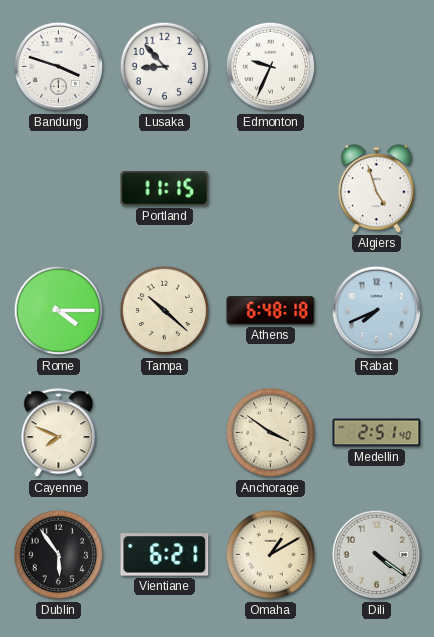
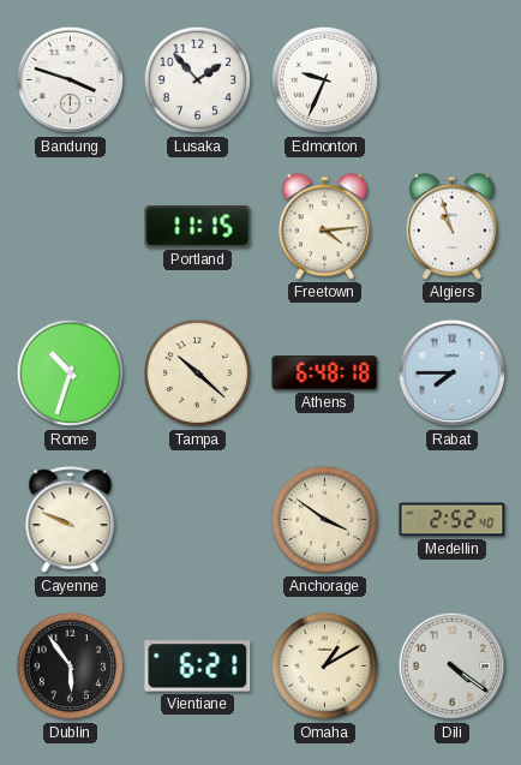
Lusaka: 8:53 -> 1:53 (198, 80)
Freetown: none -> 4:14 (324, 227)
Algiers: 4:57 -> 10:57 (451, 227)
Rome: 4:15 -> 10:33 (71, 373)
Rabat: 7:41 -> 7:45 (453, 373)
Cayenne: 7:49 -> 9:49 (71, 520)
Medellin: 2:51 -> 2:52 (453, 520)
